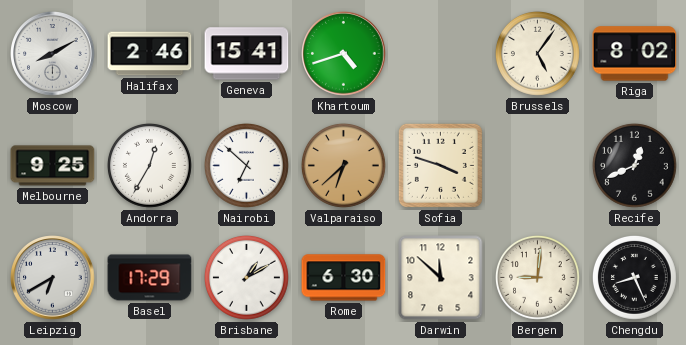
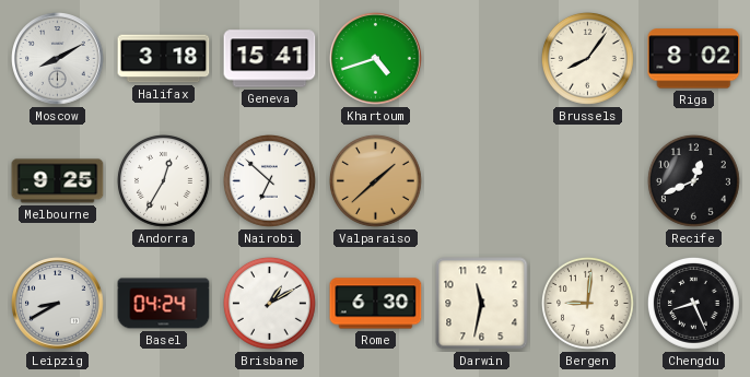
Halifax: 2:46 -> 3:18 (164, 59)
Brussels: 5:06 -> 8:06 (588, 59)
Valparaiso: 6:38 -> 1:38 (376, 181)
Sofia: 3:48 -> none (440, 165)
Leipzig: 6:40 -> 8:40 (58, 304)
Basel: 17:29 -> 04:24 (164, 304)
Darwin: 11:52 -> 11:32 (482, 304)
